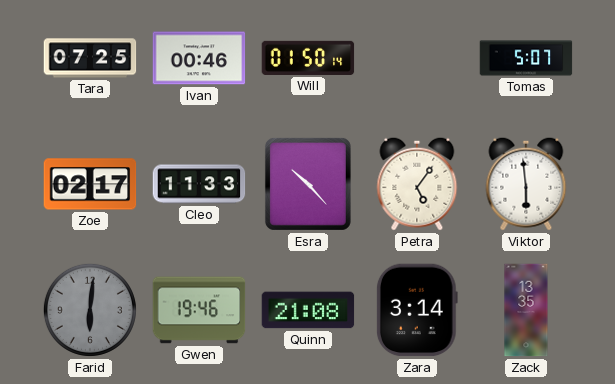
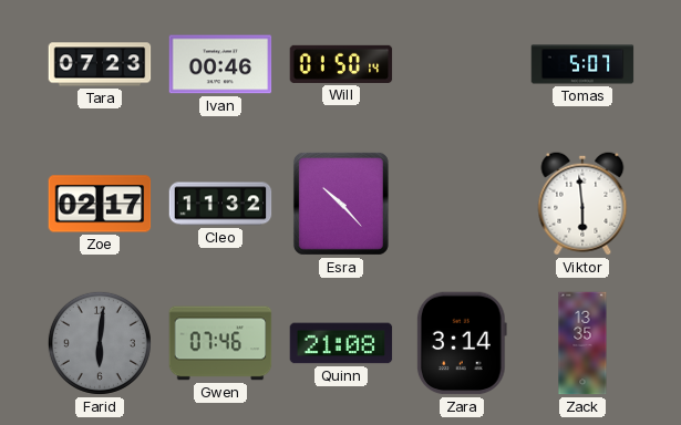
Tara: 07:25 -> 07:23 (100, 64)
Cleo: 11:33 -> 11:32 (220, 204)
Petra: 5:06 -> none (417, 184)
Gwen: 19:46 -> 07:46 (220, 343)
